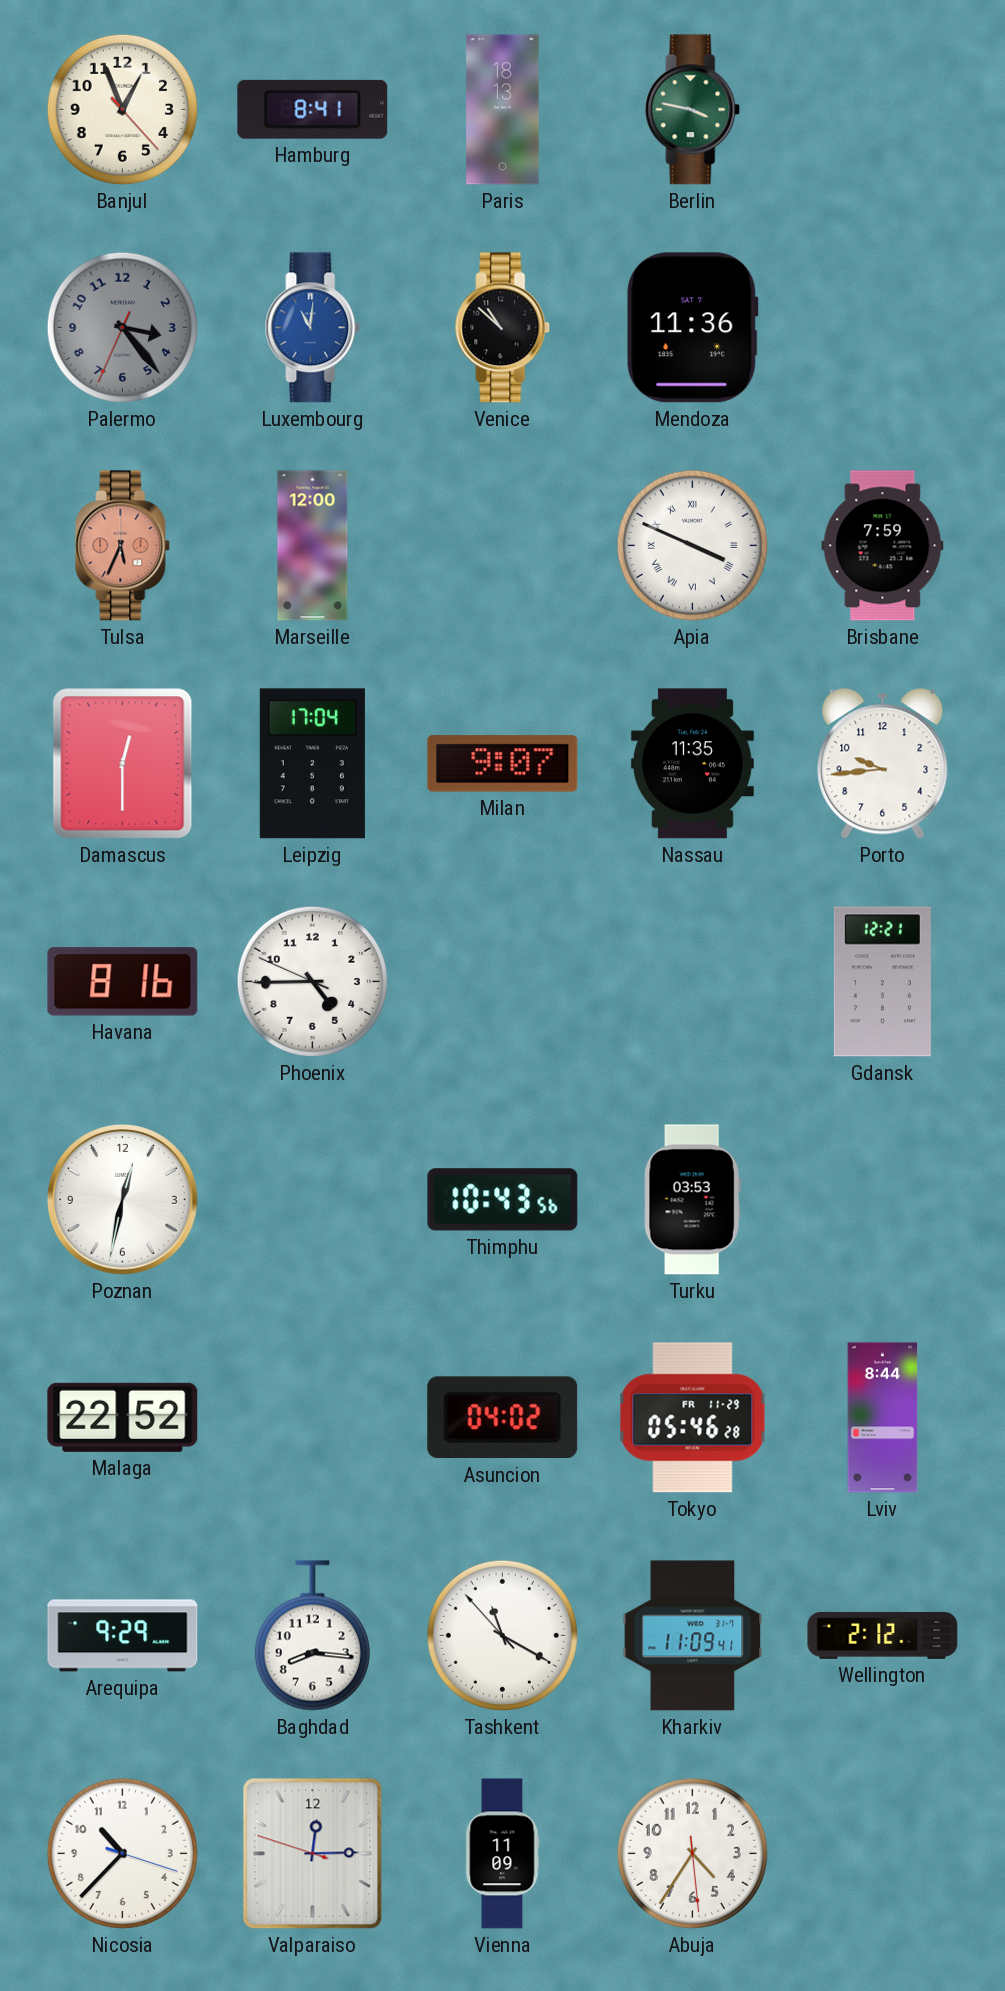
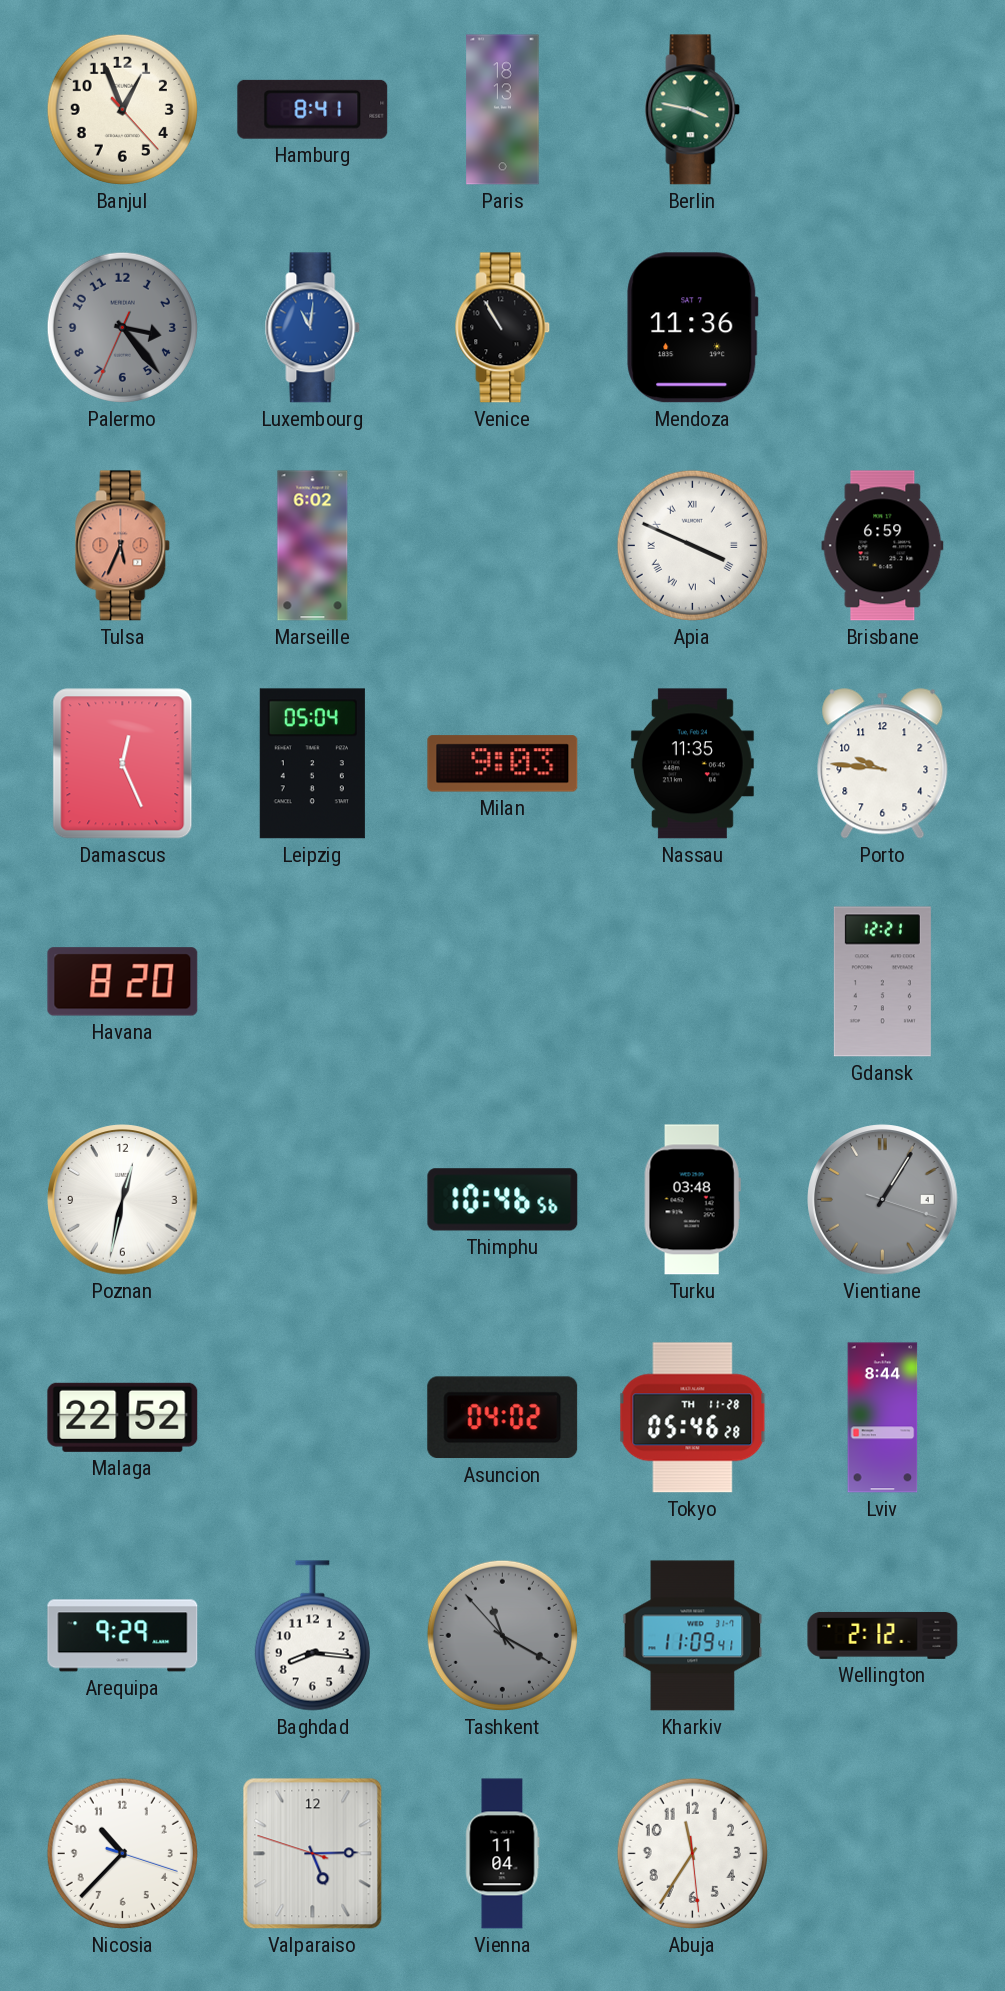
Venice: 10:52 -> 10:55 (503, 328)
Marseille: 12:00 -> 6:02 (313, 546)
Brisbane: 7:59 -> 6:59 (883, 546)
Damascus: 12:30 -> 12:26 (123, 764)
Leipzig: 17:04 -> 05:04 (312, 764)
Milan: 9:07 -> 9:03 (503, 764)
Porto: 9:44 -> 9:46 (883, 764)
Havana: 8:16 -> 8:20 (123, 982)
Phoenix: 4:44 -> none (312, 981)
Thimphu: 10:43 -> 10:46 (503, 1200)
Turku: 03:53 -> 03:48 (692, 1200)
Vientiane: none -> 1:05 (883, 1200)
Tokyo date: FR 11-29 -> TH 11-28 (693, 1418)
Tashkent dial: white -> grey (502, 1635)
Valparaiso: 12:14 -> 5:14 (313, 1854)
Vienna: 11:09 -> 11:04 (503, 1854)
Abuja: 4:35 -> 11:35 (692, 1853)
